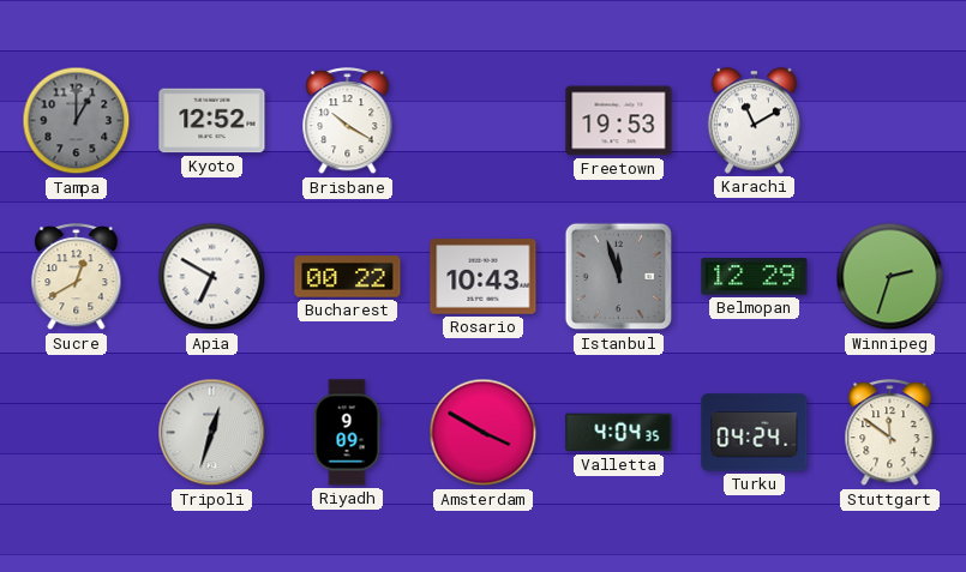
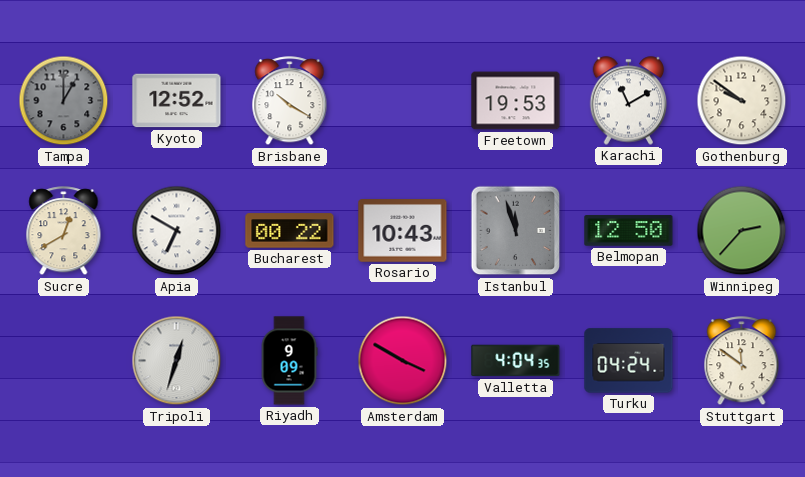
Gothenburg: none -> 9:51 (742, 101)
Belmopan: 12:29 -> 12:50 (629, 231)
Winnipeg: 2:33 -> 2:37 (742, 231)
